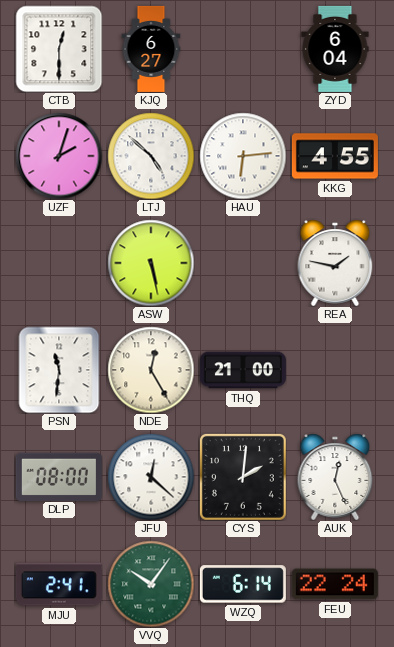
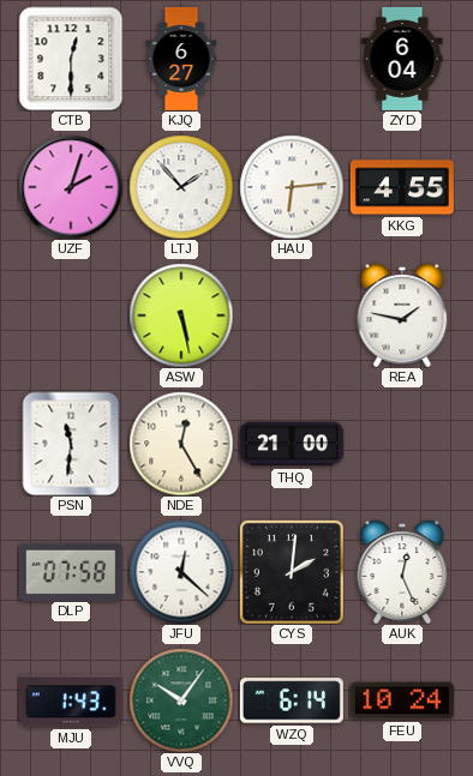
LTJ: 4:52 -> 1:53 (181, 187)
DLP: 08:00 -> 07:58 (71, 571)
MJU: 2:41 -> 1:43 (71, 700)
FEU: 22:24 -> 10:24 (402, 700)
